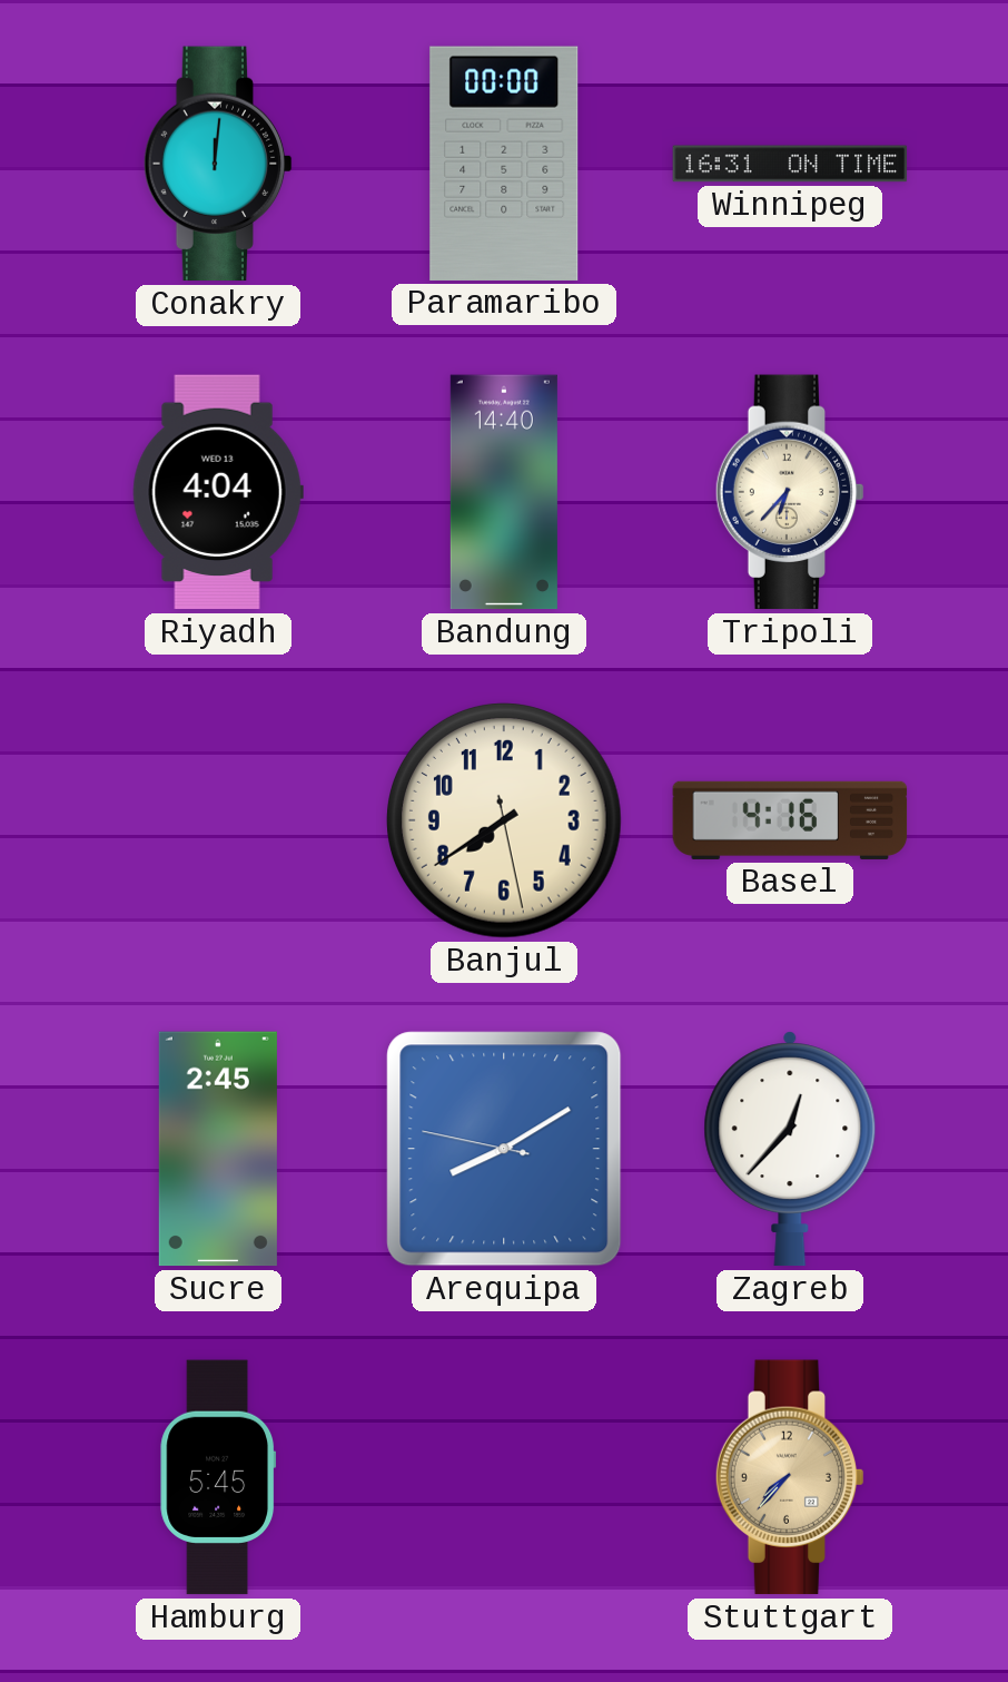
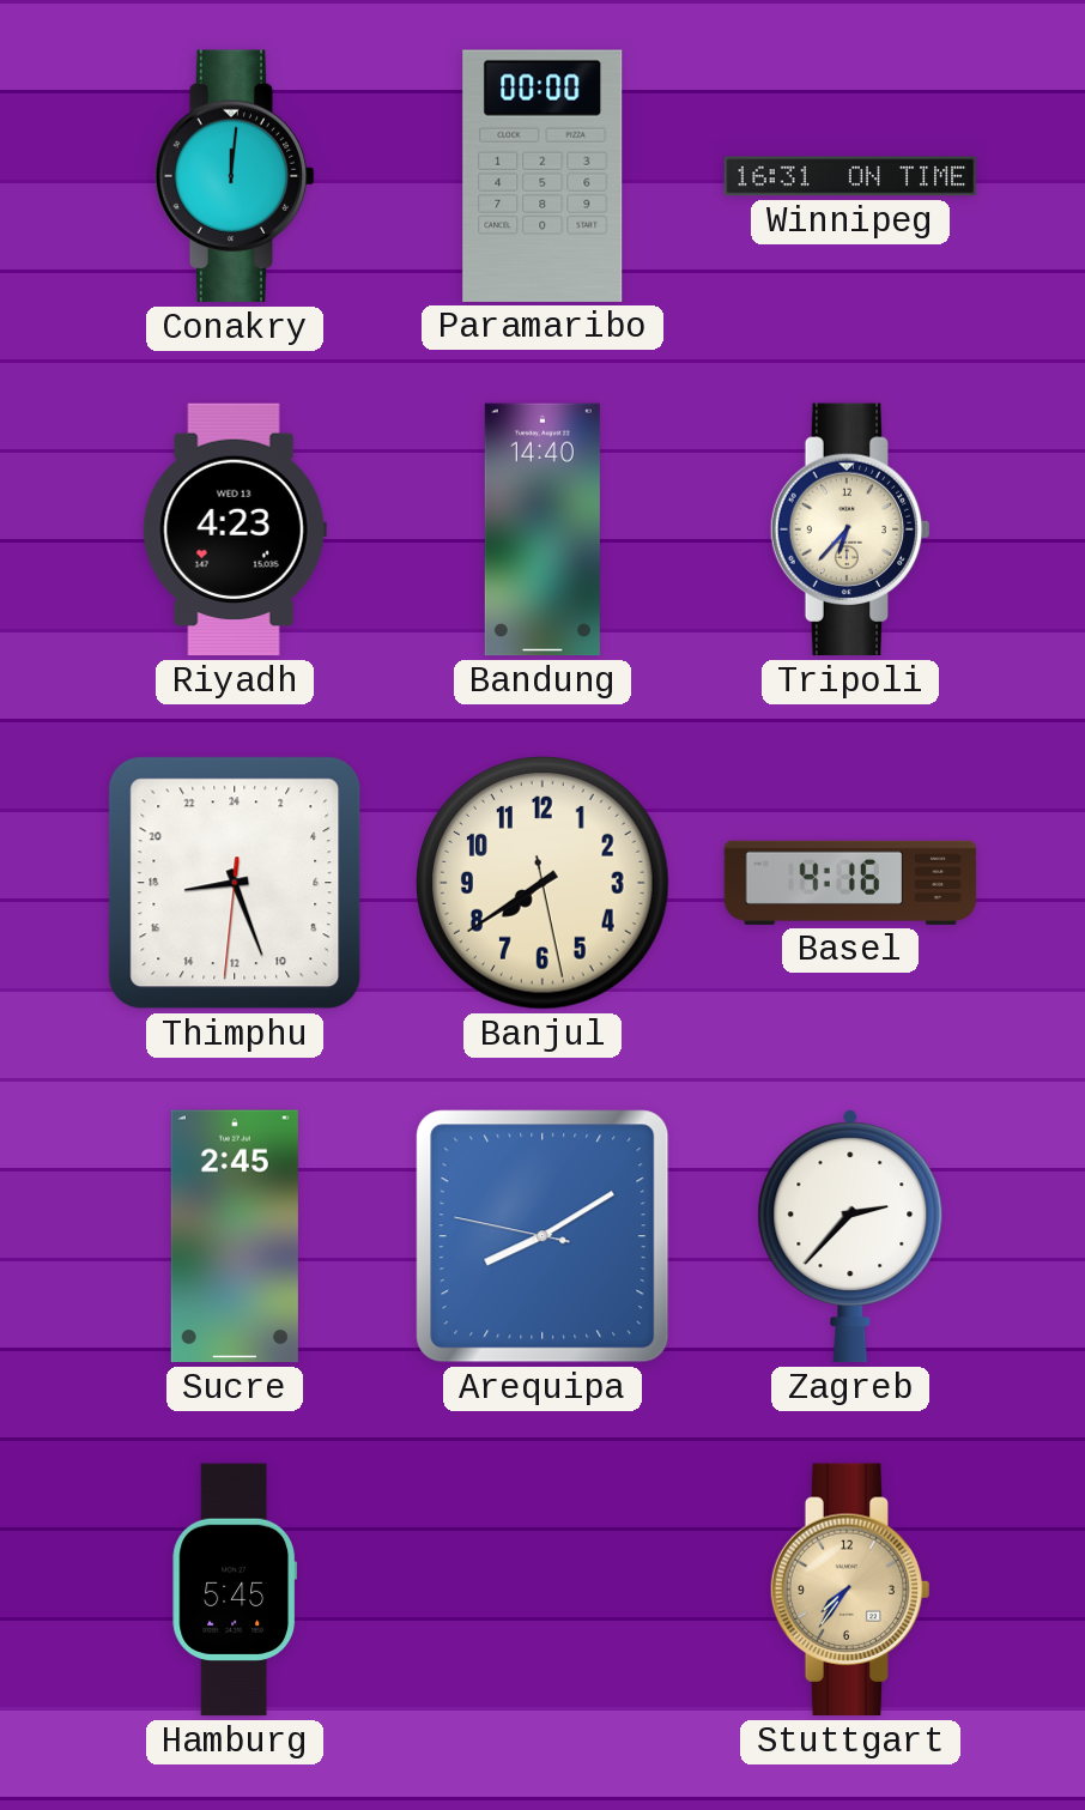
Riyadh: 4:04 -> 4:23 (235, 529)
Thimphu: none -> 17:26 (235, 883)
Zagreb: 12:37 -> 2:37 (850, 1236)
Stuttgart: 7:37 -> 7:36 (850, 1590)
